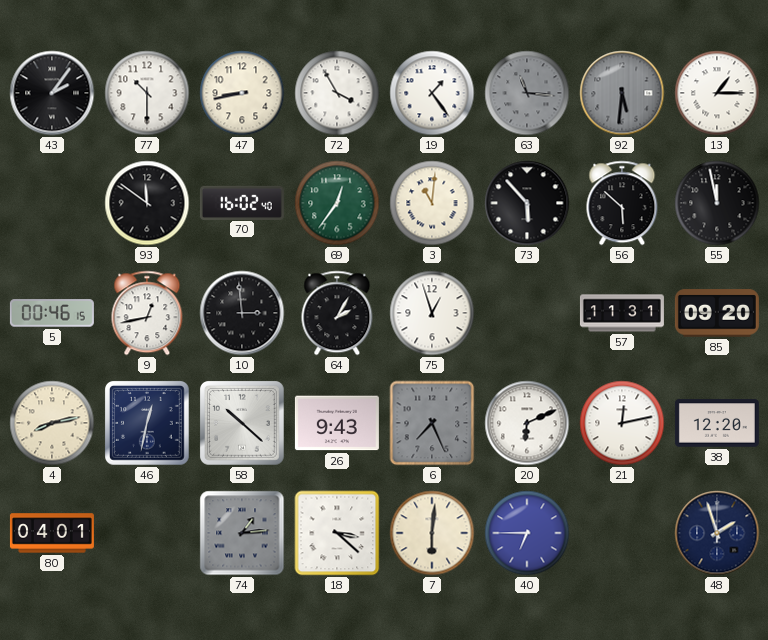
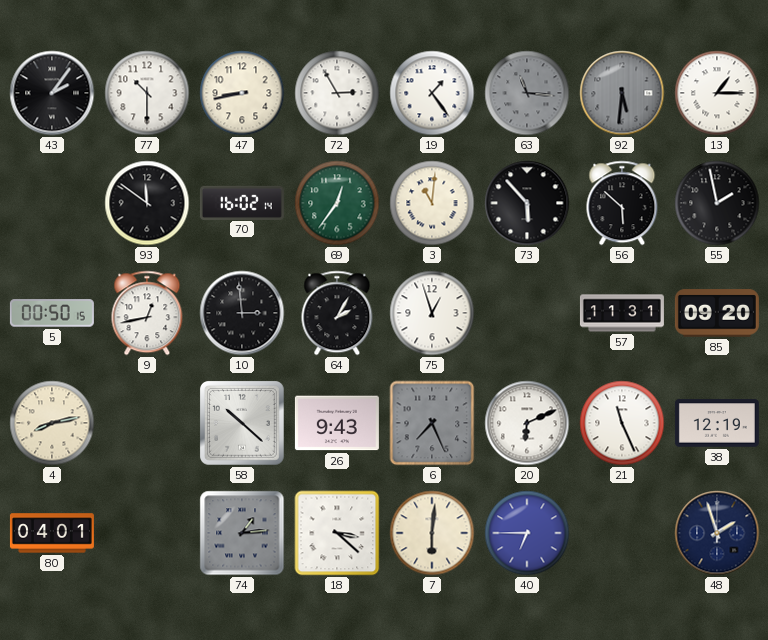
72: 3:55 -> 2:55 (337, 93)
70: 16:02:40 -> 16:02:14 (242, 202)
55: 11:58 -> 1:58 (717, 203)
5: 00:46 -> 00:50 (52, 313)
46: 12:32 -> none (148, 424)
21: 12:13 -> 11:26 (622, 423)
38: 12:20 -> 12:19 (717, 423)
